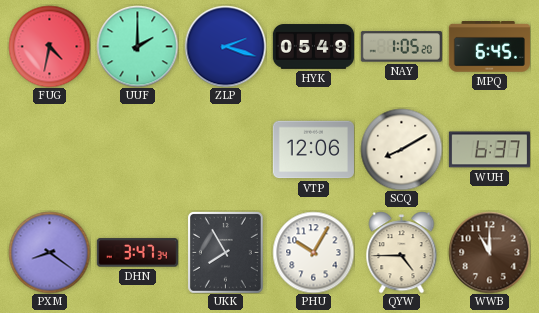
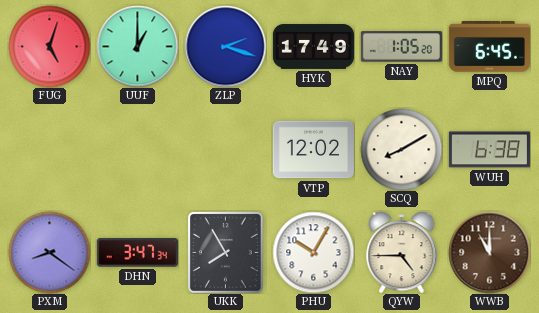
FUG: 4:32 -> 5:03 (49, 46)
UUF: 2:00 -> 1:00 (137, 46)
HYK: 05:49 -> 17:49 (313, 47)
VTP: 12:06 -> 12:02 (313, 150)
WUH: 6:37 -> 6:38 (489, 150)
